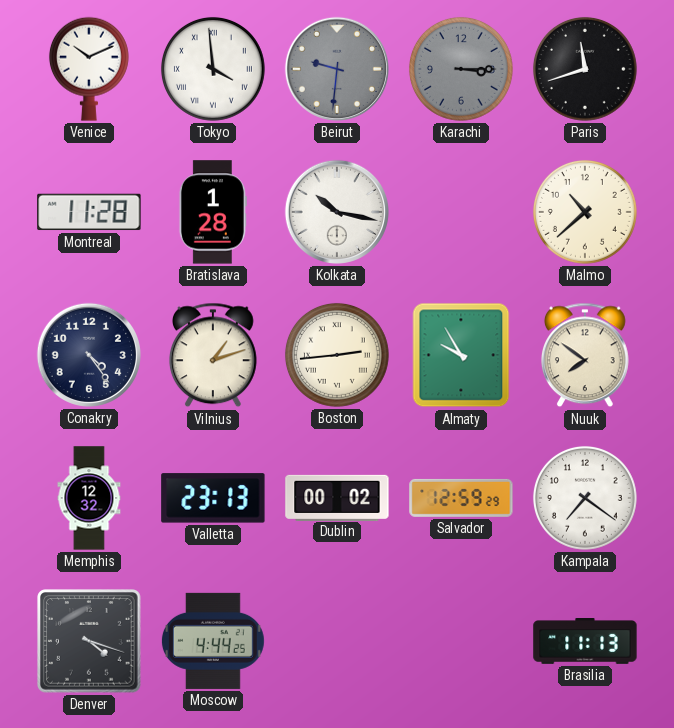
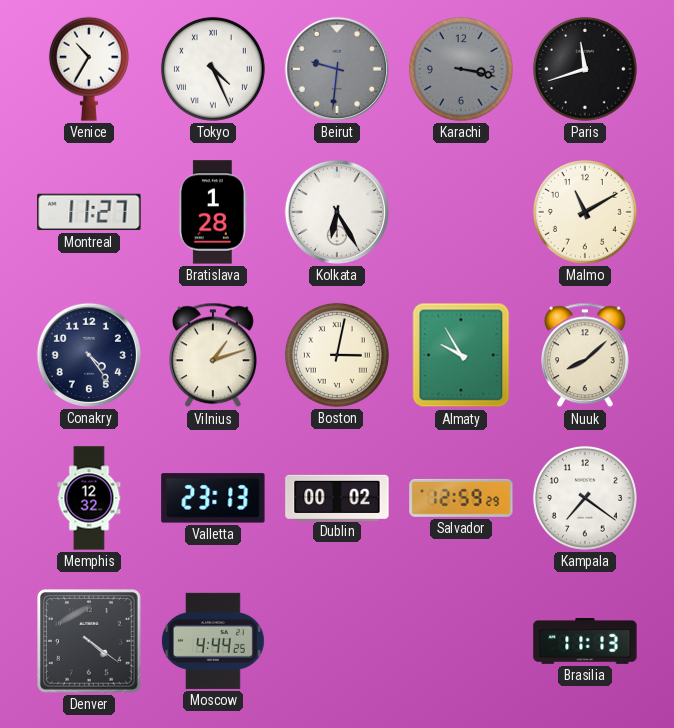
Venice: 10:11 -> 10:35 (89, 69)
Tokyo: 3:59 -> 4:26 (213, 69)
Karachi: 3:15 -> 3:17 (461, 69)
Montreal: 11:28 -> 11:27 (89, 212)
Kolkata: 10:17 -> 6:25 (337, 212)
Malmo: 10:38 -> 11:10 (585, 212)
Boston: 2:44 -> 3:02 (337, 355)
Nuuk: 7:51 -> 8:08 (585, 355)
Denver: 4:18 -> 4:21 (89, 641)
